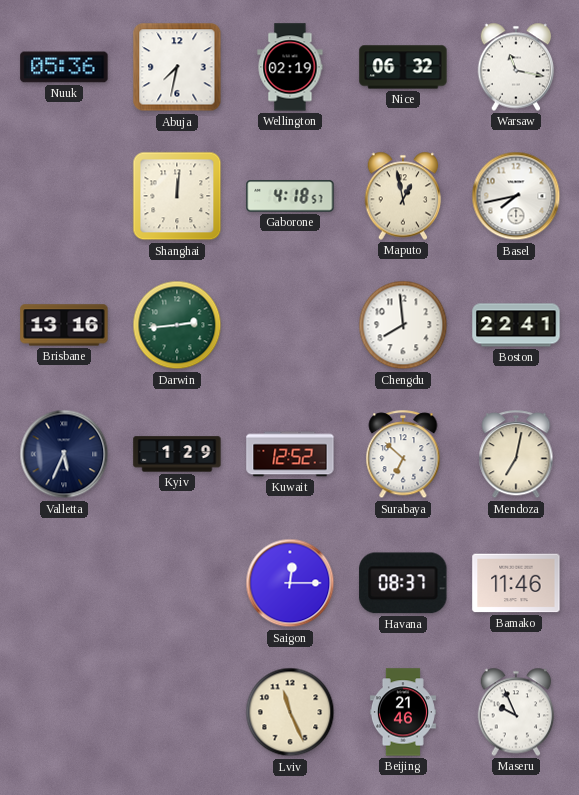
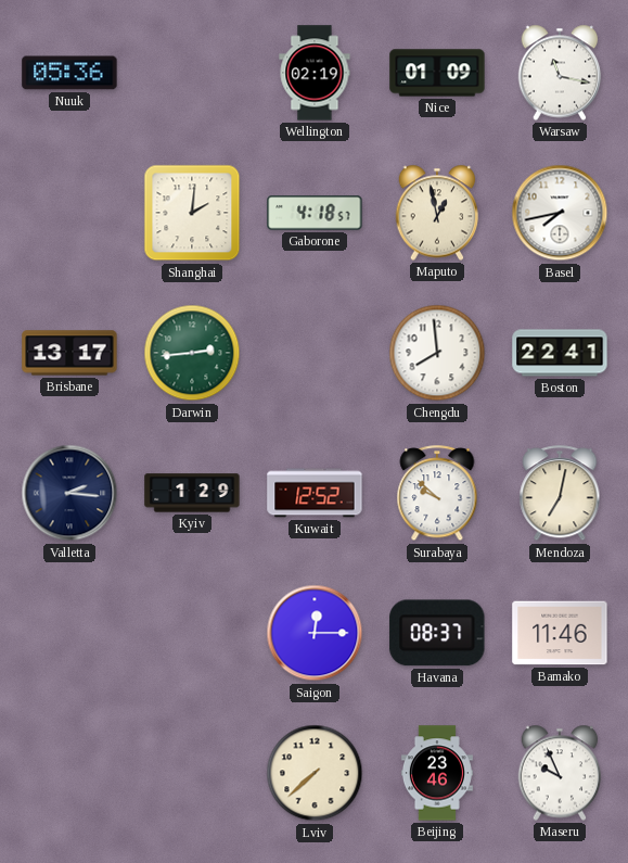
Abuja: 7:32 -> none (177, 67)
Nice: 06:32 -> 01:09 (437, 73)
Shanghai: 12:01 -> 2:01 (192, 213)
Brisbane: 13:16 -> 13:17 (69, 353)
Valletta: 5:34 -> 2:16 (69, 493)
Surabaya: 6:52 -> 9:52 (437, 494)
Lviv: 11:26 -> 7:38 (315, 773)
Beijing: 21:46 -> 23:46 (437, 773)
